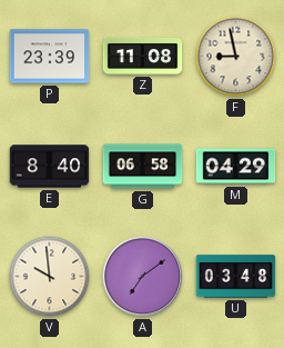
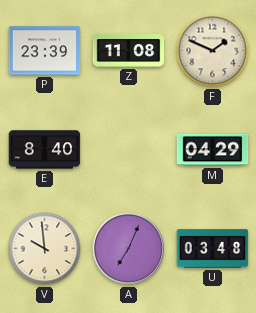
F: 8:58 -> 1:49 (213, 51)
G: 06:58 -> none (143, 167)
A: 7:09 -> 7:04 (129, 249)
